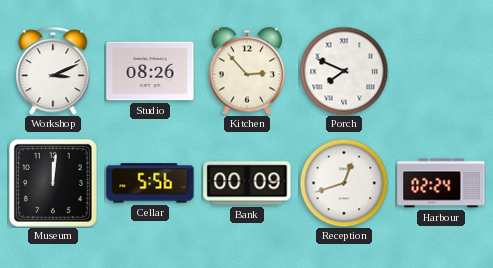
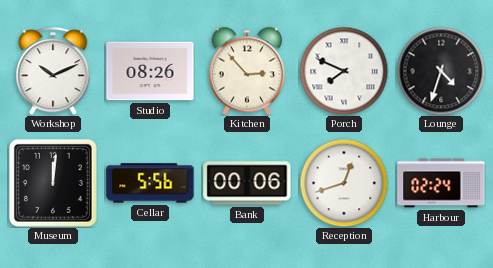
Workshop: 3:11 -> 10:11 (53, 71)
Lounge: none -> 4:33 (441, 71)
Bank: 00:09 -> 00:06 (247, 183)
